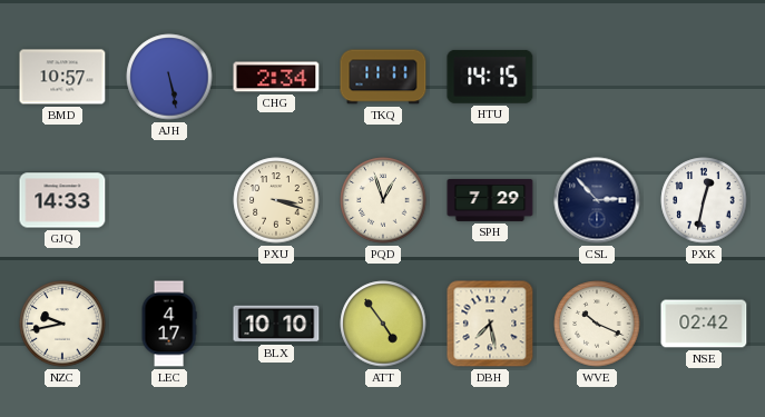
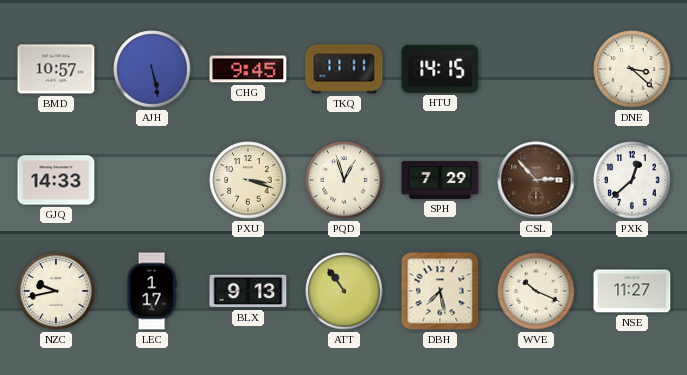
CHG: 2:34 -> 9:45 (248, 69)
DNE: none -> 3:22 (632, 69)
CSL dial: navy -> brown (536, 180)
PXK: 12:32 -> 12:38 (632, 180)
LEC: 4:17 -> 1:17 (152, 291)
BLX: 10:10 -> 9:13 (248, 291)
ATT: 4:54 -> 10:54 (344, 291)
NSE: 02:42 -> 11:27 (632, 291)
